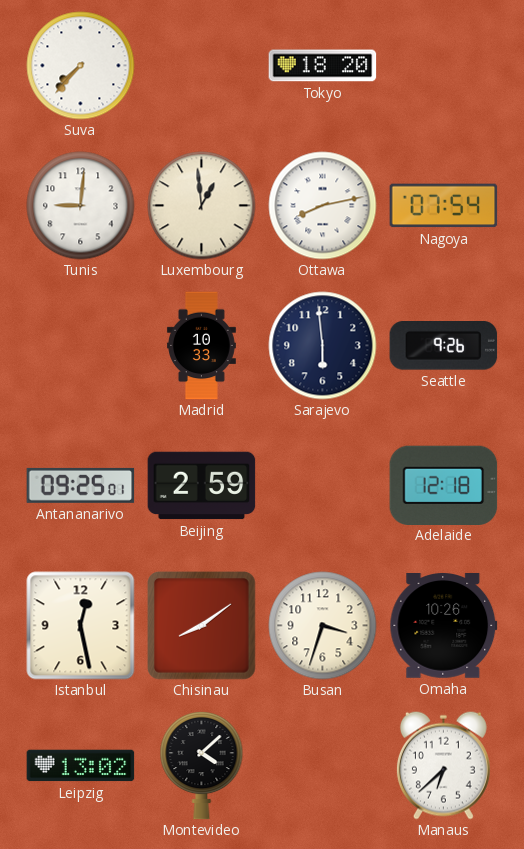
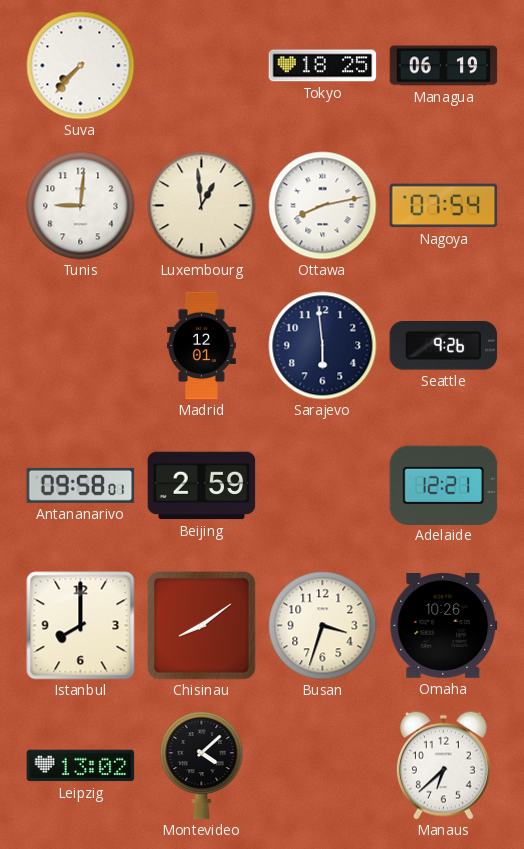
Tokyo: 18:20 -> 18:25 (323, 66)
Managua: none -> 06:19 (444, 66)
Madrid: 10:33 -> 12:01 (201, 346)
Antananarivo: 09:25 -> 09:58 (81, 485)
Adelaide: 12:18 -> 12:21 (444, 485)
Istanbul: 12:28 -> 8:00 (81, 626)
